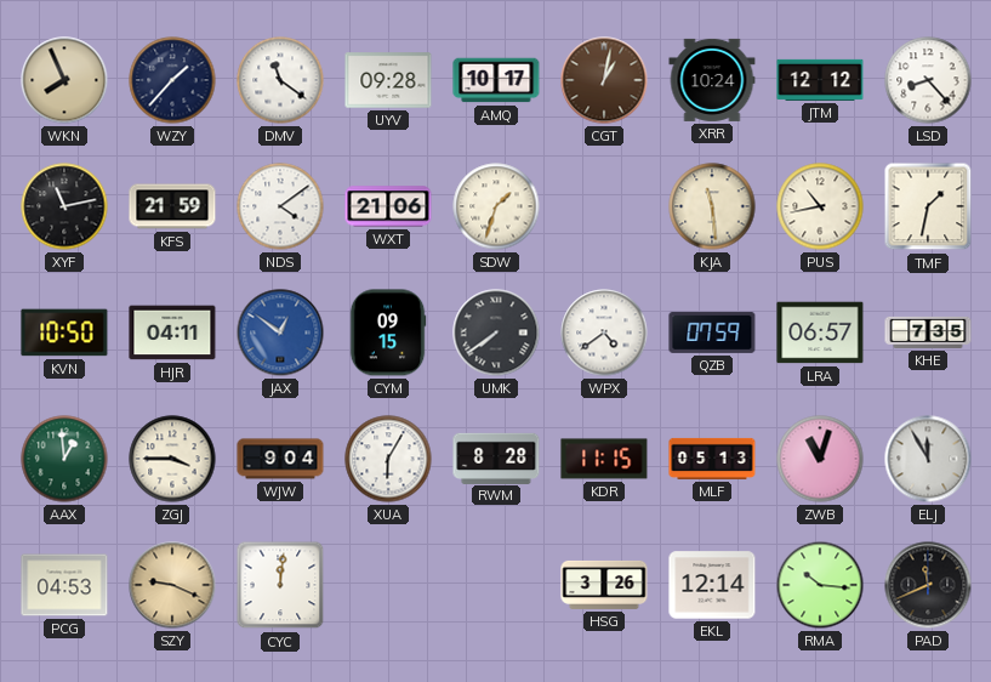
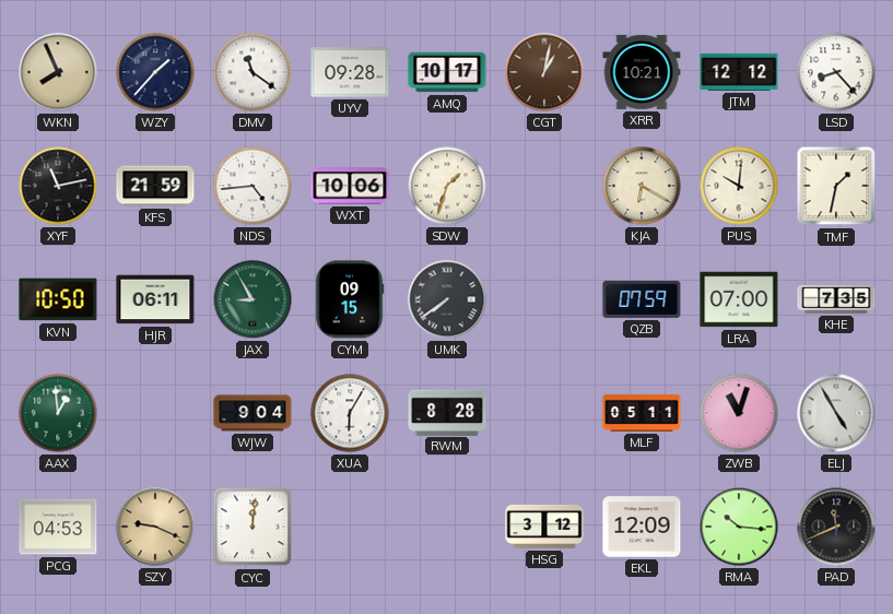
XRR: 10:24 -> 10:21 (642, 72)
NDS: 4:09 -> 4:44 (252, 186)
WXT: 21:06 -> 10:06 (350, 186)
KJA: 11:29 -> 6:20 (642, 186)
PUS: 10:43 -> 10:01 (739, 186)
HJR: 04:11 -> 06:11 (155, 299)
JAX: 12:51 -> 8:55 (252, 299)
JAX dial: blue -> green (252, 299)
WPX: 4:39 -> none (604, 333)
LRA: 06:57 -> 07:00 (739, 299)
ZGJ: 3:45 -> none (172, 459)
KDR: 11:15 -> none (604, 459)
MLF: 05:13 -> 05:11 (642, 413)
ELJ: 11:55 -> 4:55 (836, 413)
HSG: 3:26 -> 3:12 (544, 527)
EKL: 12:14 -> 12:09 (642, 527)
